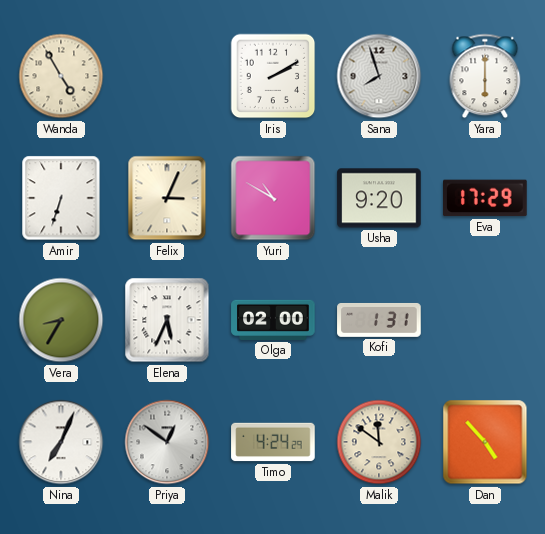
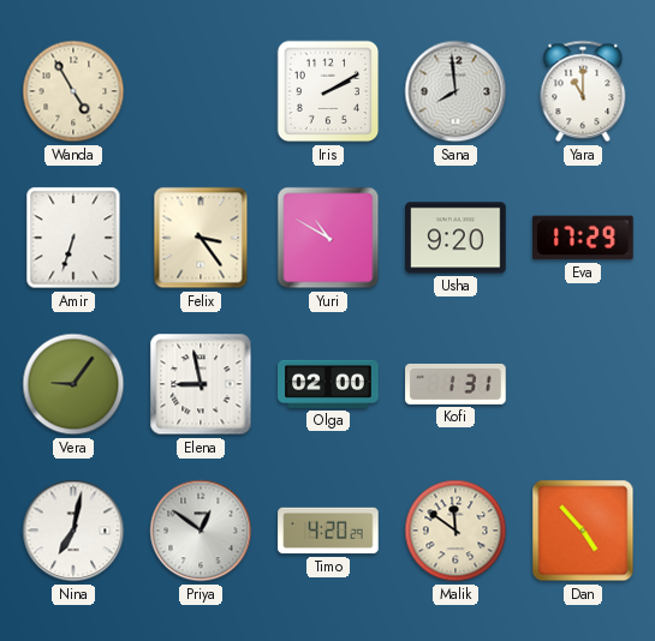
Sana: 7:57 -> 7:59 (455, 91)
Yara: 6:00 -> 11:00 (583, 91)
Felix: 3:04 -> 3:24 (201, 238)
Vera: 8:35 -> 9:06 (73, 384)
Elena: 5:34 -> 8:58 (201, 384)
Nina: 7:04 -> 7:02 (73, 531)
Timo: 4:24 -> 4:20 (328, 531)
